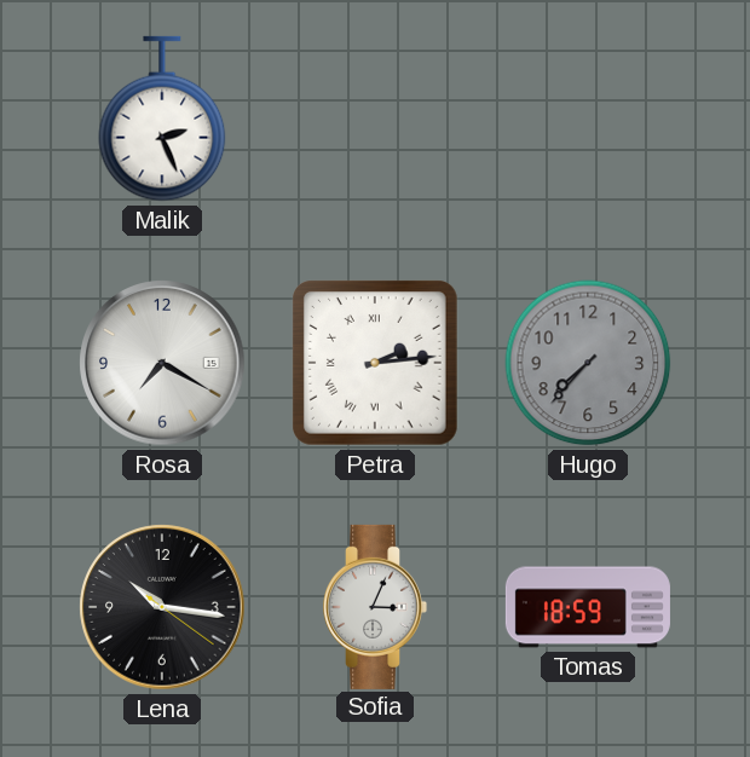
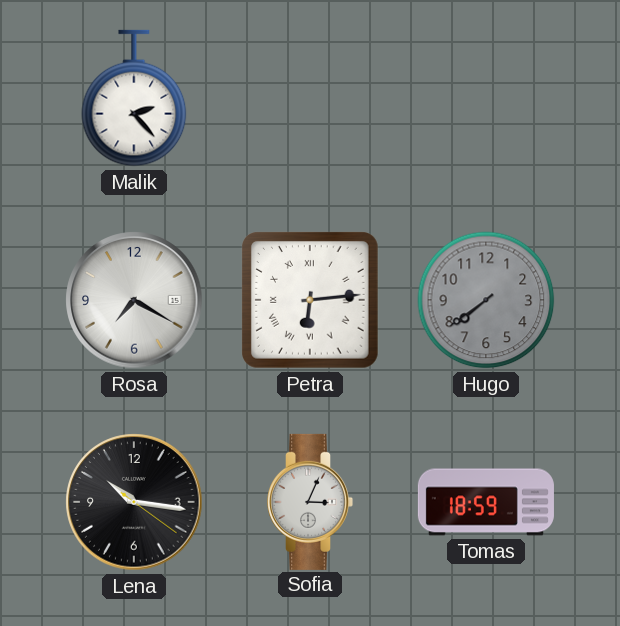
Malik: 2:26 -> 2:23 (134, 98)
Petra: 2:14 -> 6:14 (311, 301)
Hugo: 7:37 -> 7:39 (486, 300)
